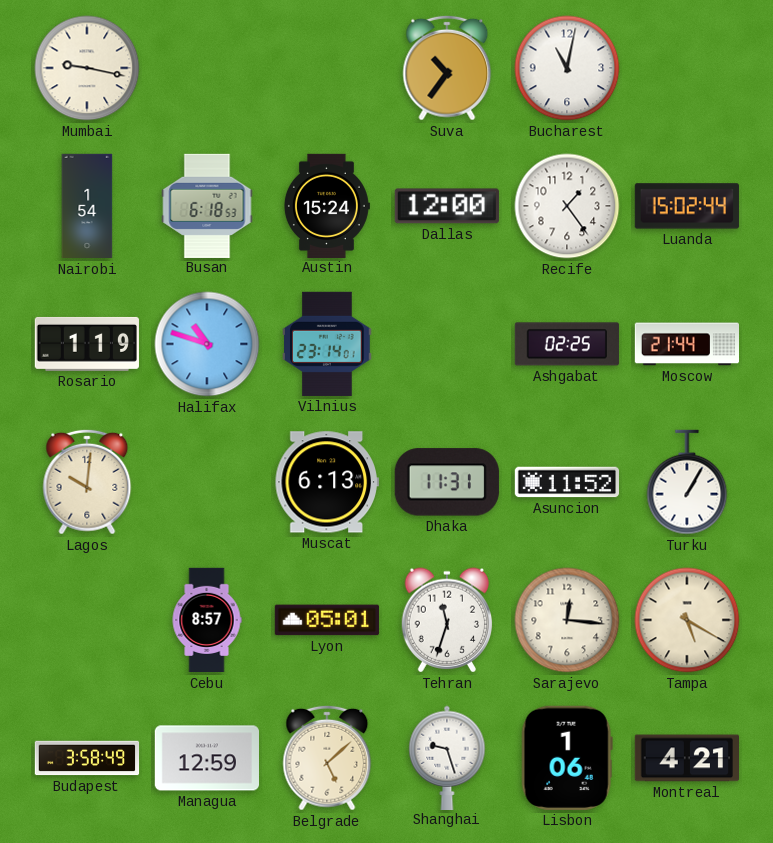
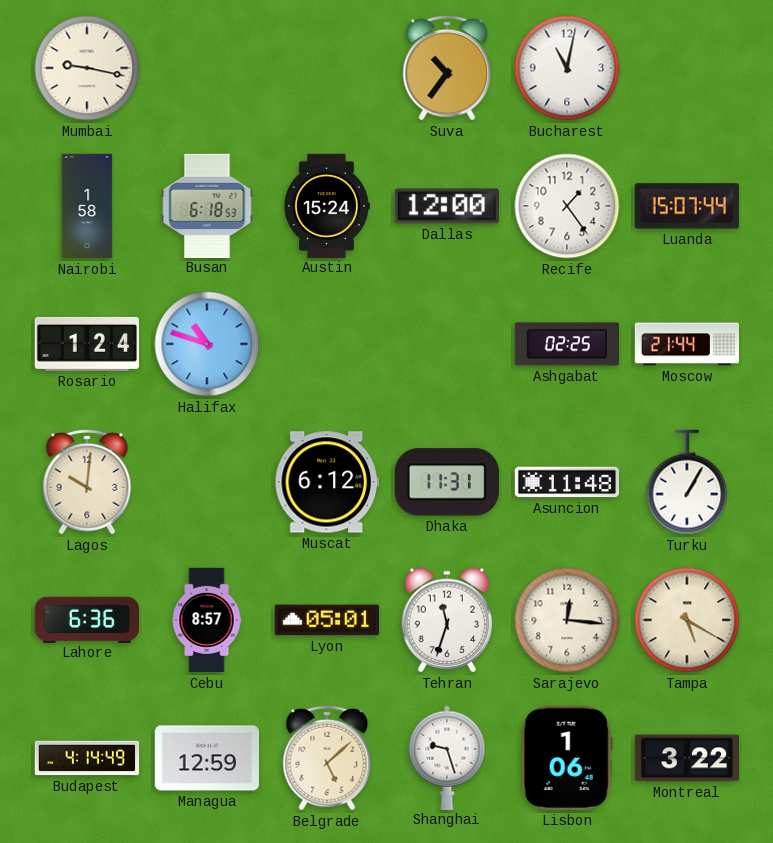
Nairobi: 1:54 -> 1:58 (87, 206)
Luanda: 15:02 -> 15:07 (687, 206)
Rosario: 1:19 -> 1:24 (87, 344)
Vilnius: 23:14 -> none (327, 344)
Muscat: 6:13 -> 6:12 (327, 482)
Asuncion: 11:52 -> 11:48 (566, 482)
Lahore: none -> 6:36 (86, 619)
Budapest: 3:58 -> 4:14 (87, 758)
Montreal: 4:21 -> 3:22 (686, 758)
